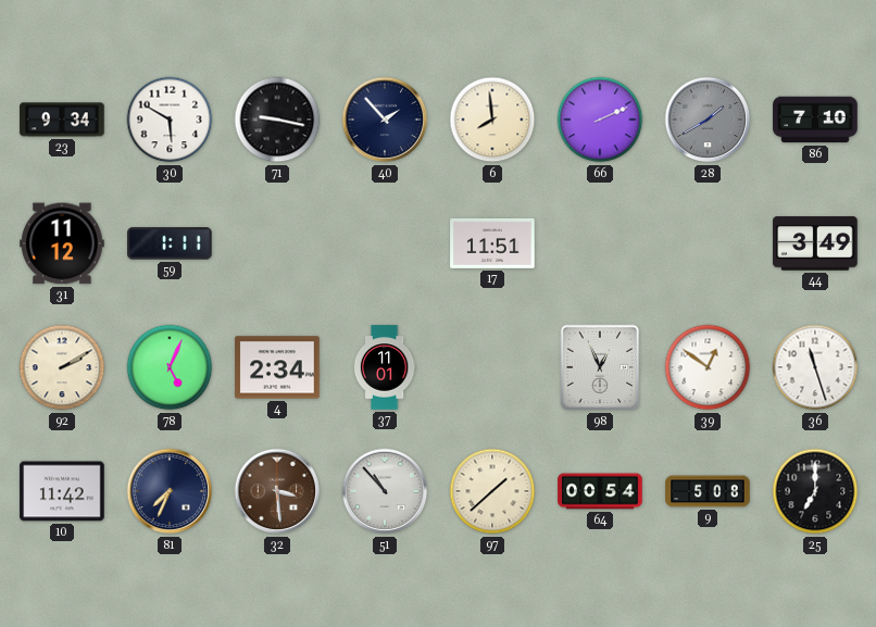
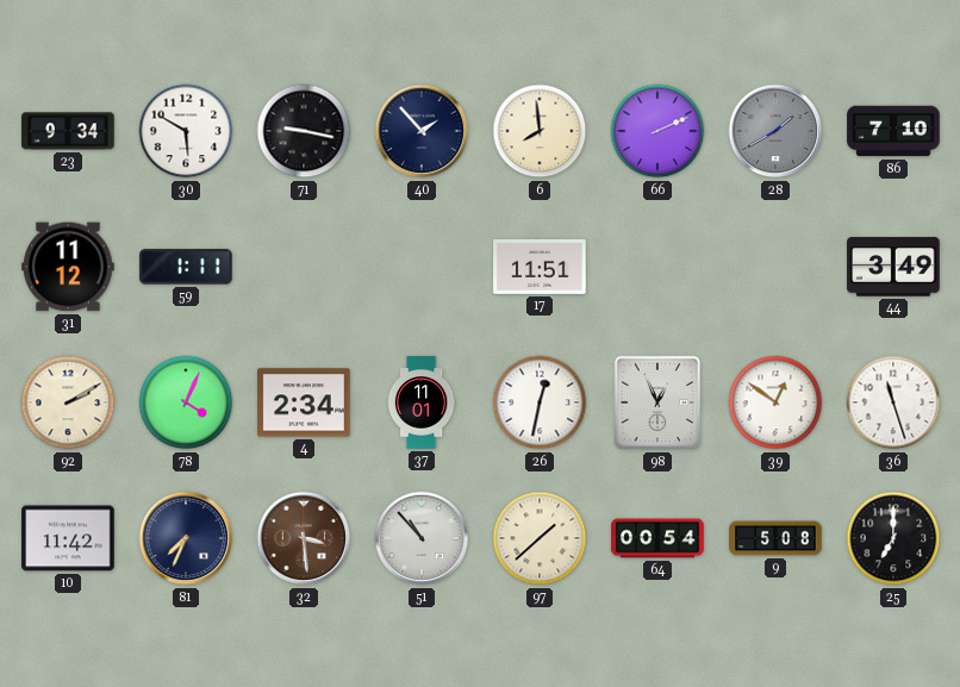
78: 5:04 -> 4:04 (186, 402)
26: none -> 12:32 (540, 402)
